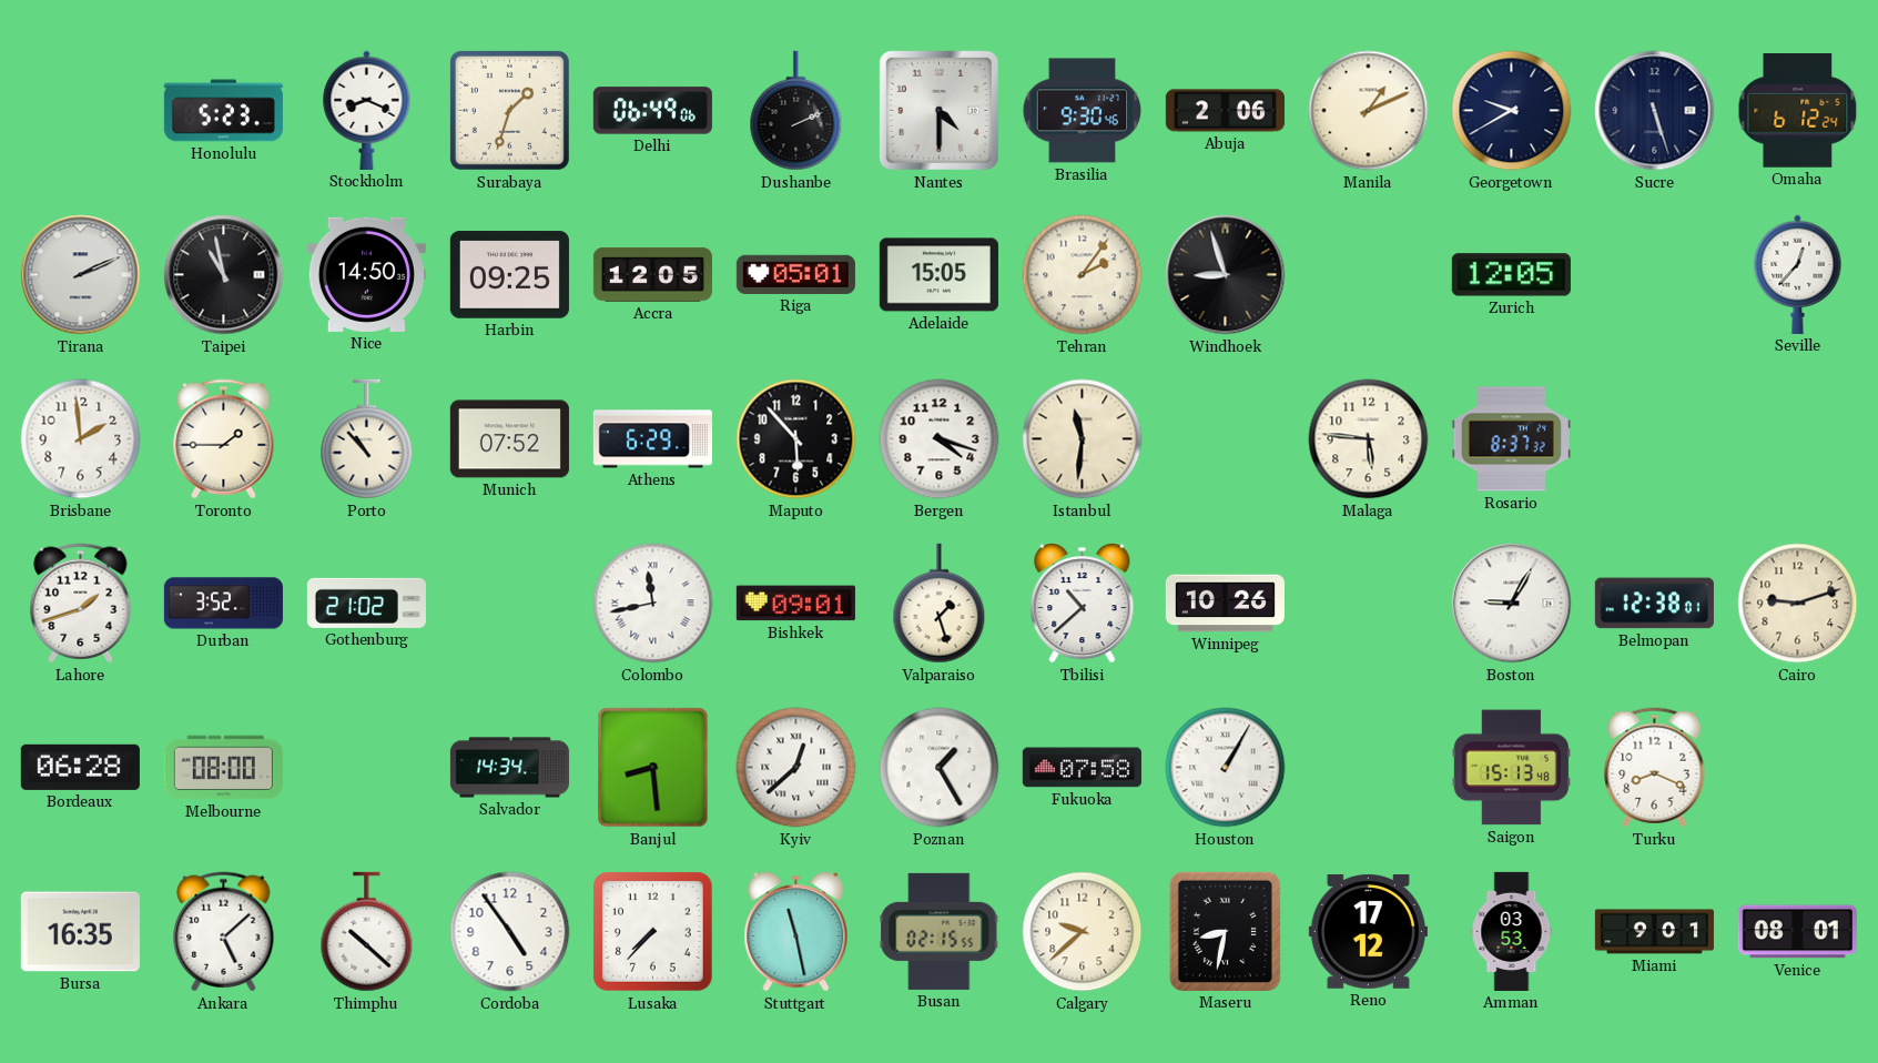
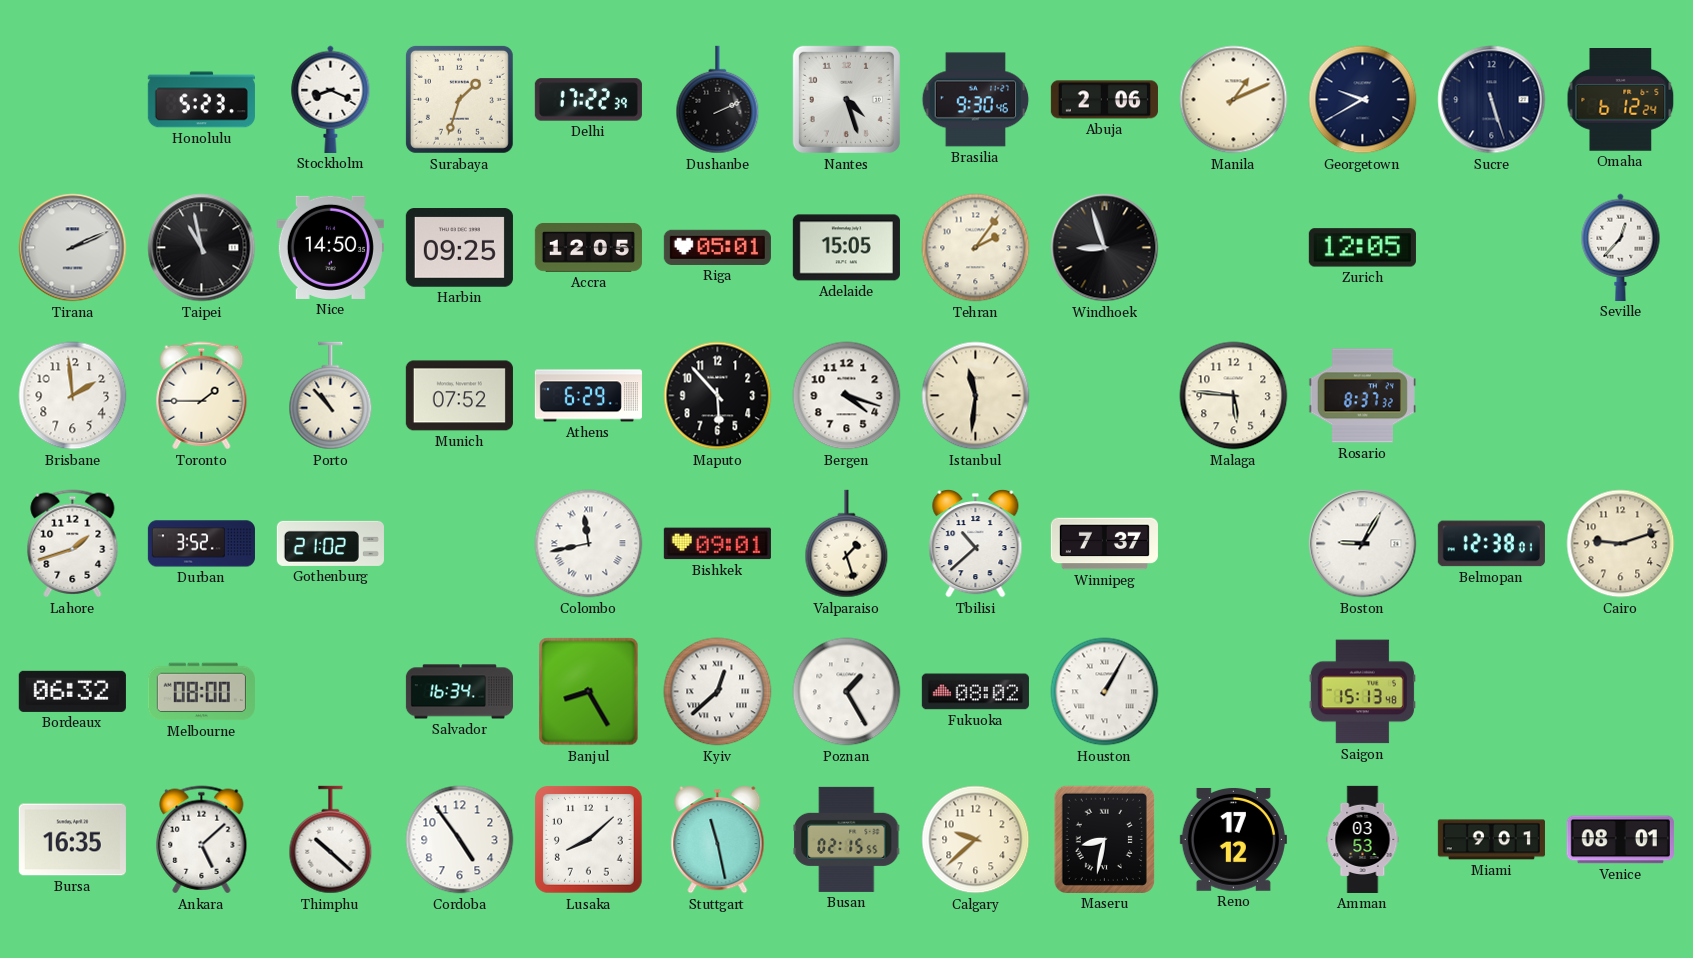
Delhi: 06:49 -> 17:22 (588, 100)
Nantes: 4:30 -> 4:27 (846, 99)
Winnipeg: 10:26 -> 7:37 (1104, 544)
Bordeaux: 06:28 -> 06:32 (72, 691)
Salvador: 14:34 -> 16:34 (459, 692)
Banjul: 8:29 -> 8:25 (589, 692)
Fukuoka: 07:58 -> 08:02 (975, 692)
Turku: 8:19 -> none (1655, 768)
Lusaka: 7:37 -> 8:08 (589, 840)
